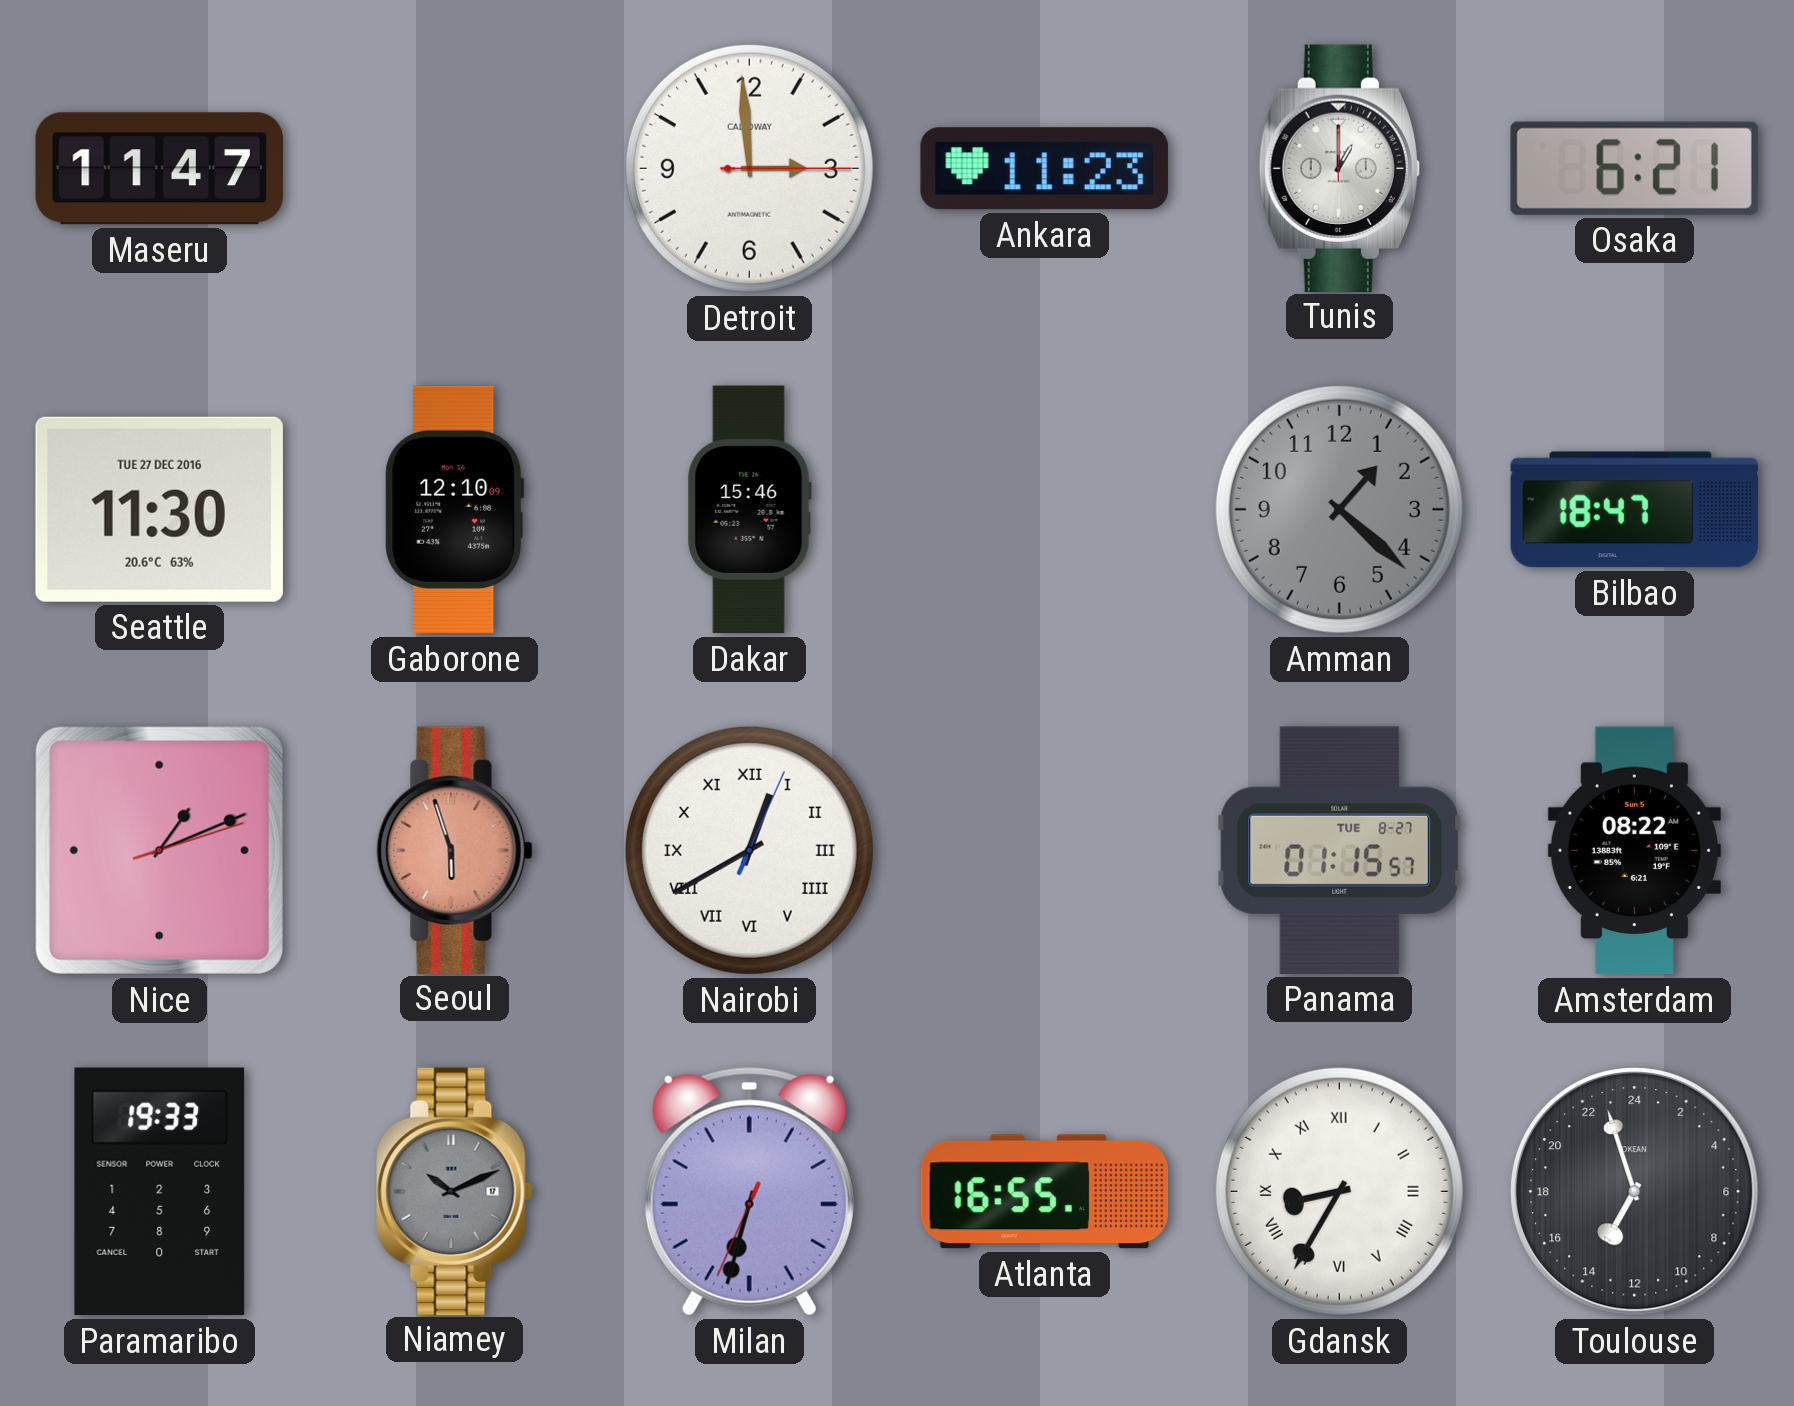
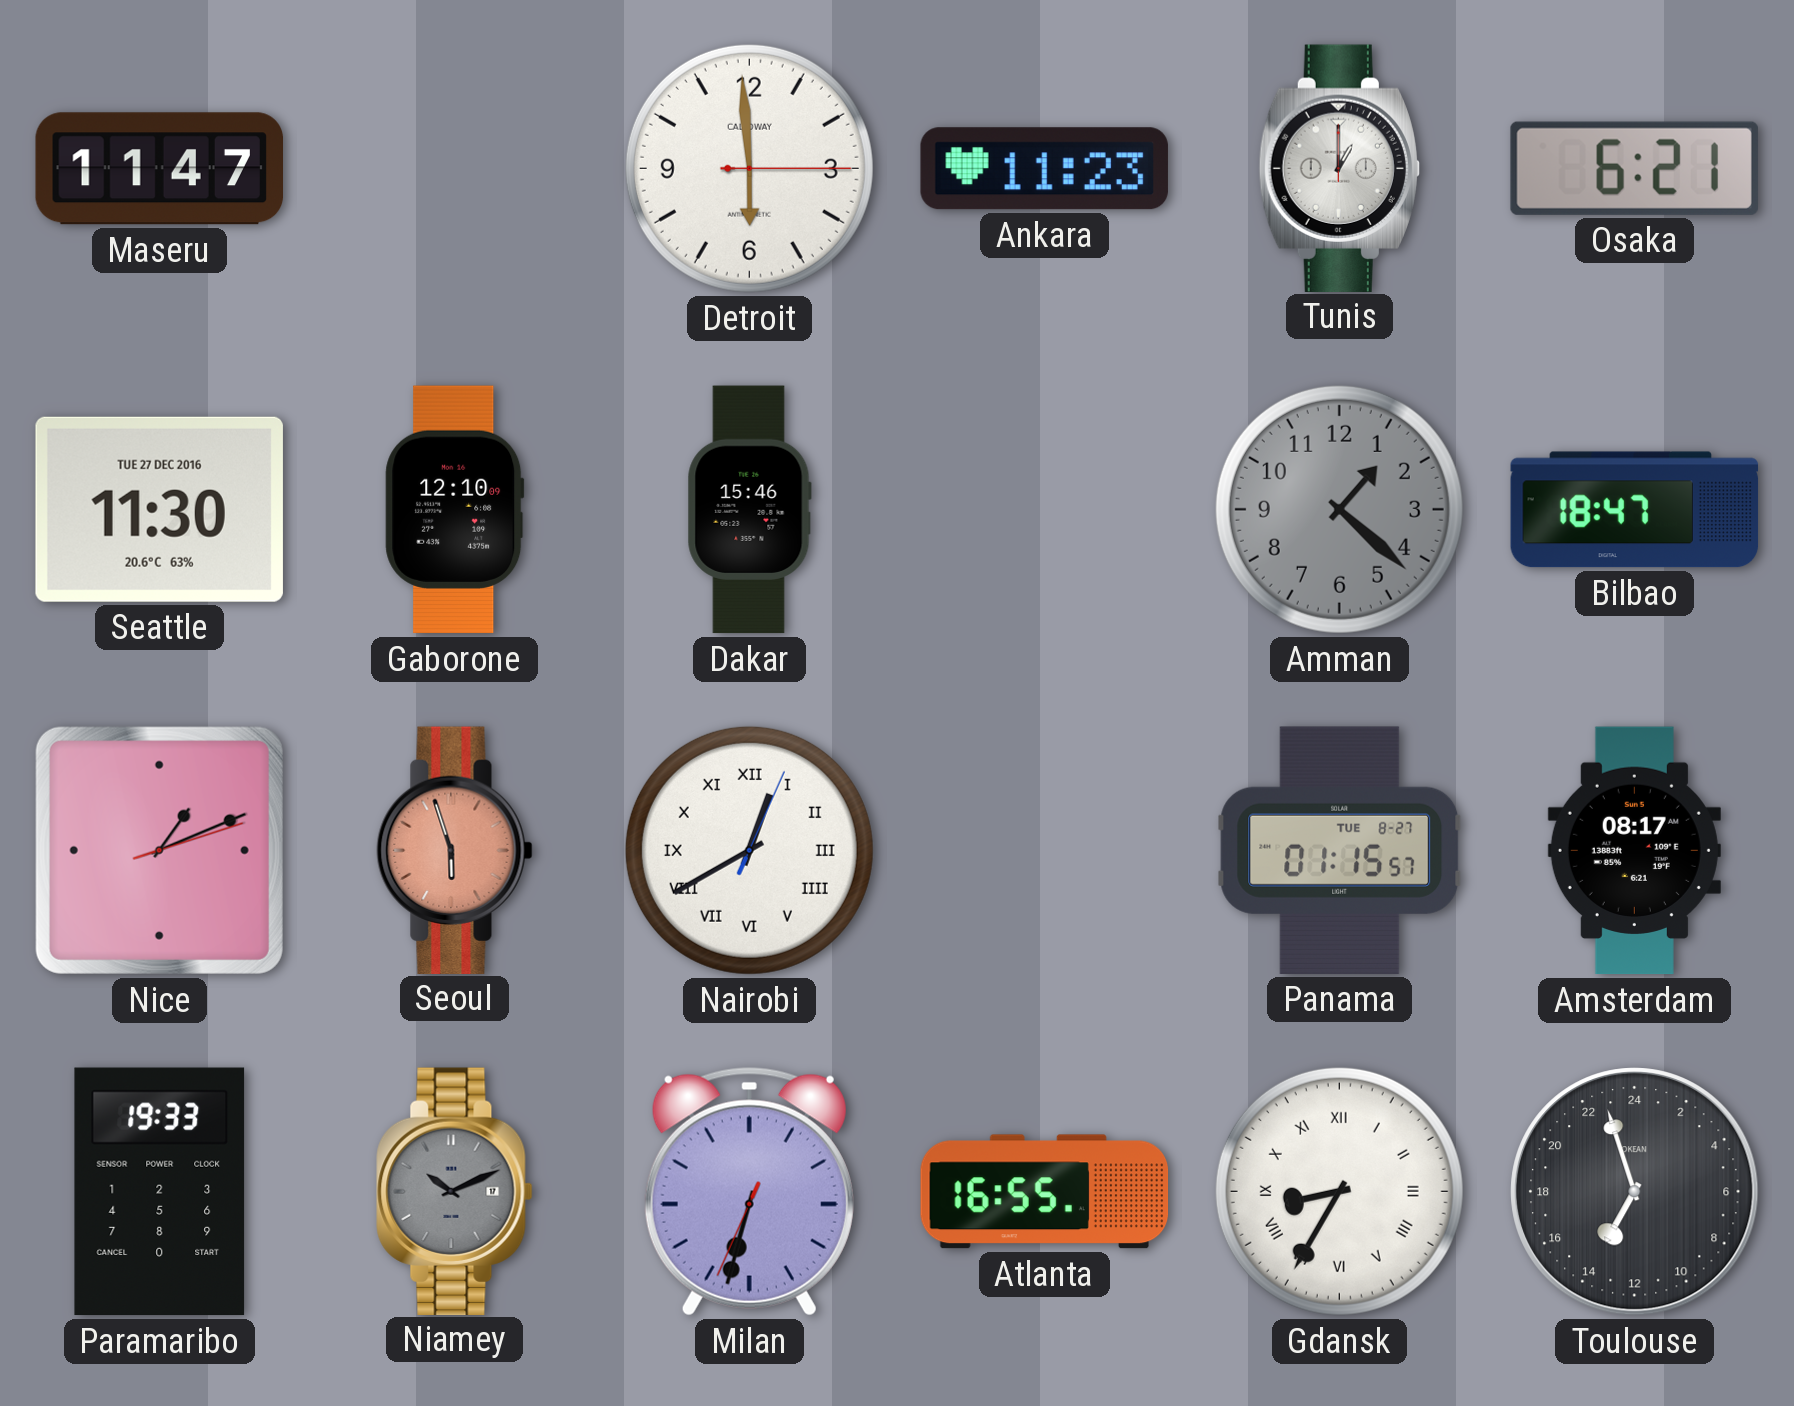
Detroit: 2:59 -> 5:59 (749, 168)
Amsterdam: 08:22 -> 08:17 (1634, 851)
